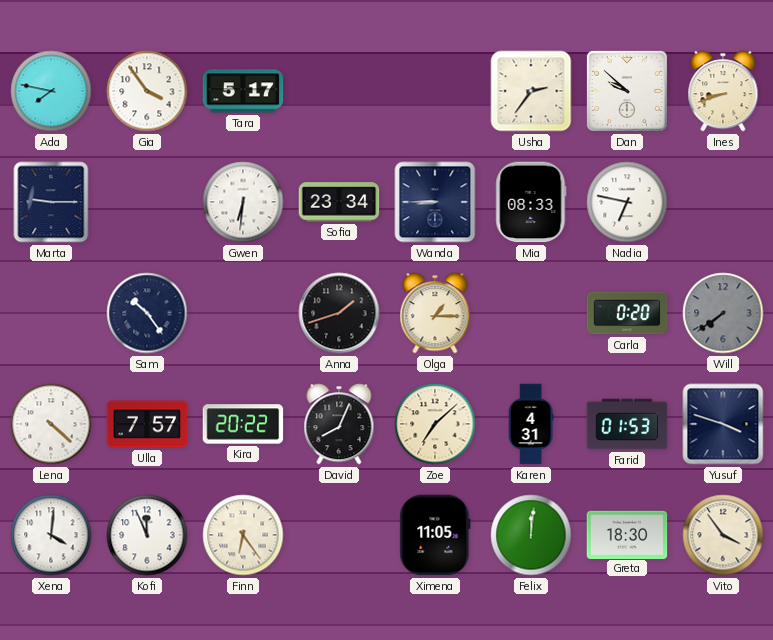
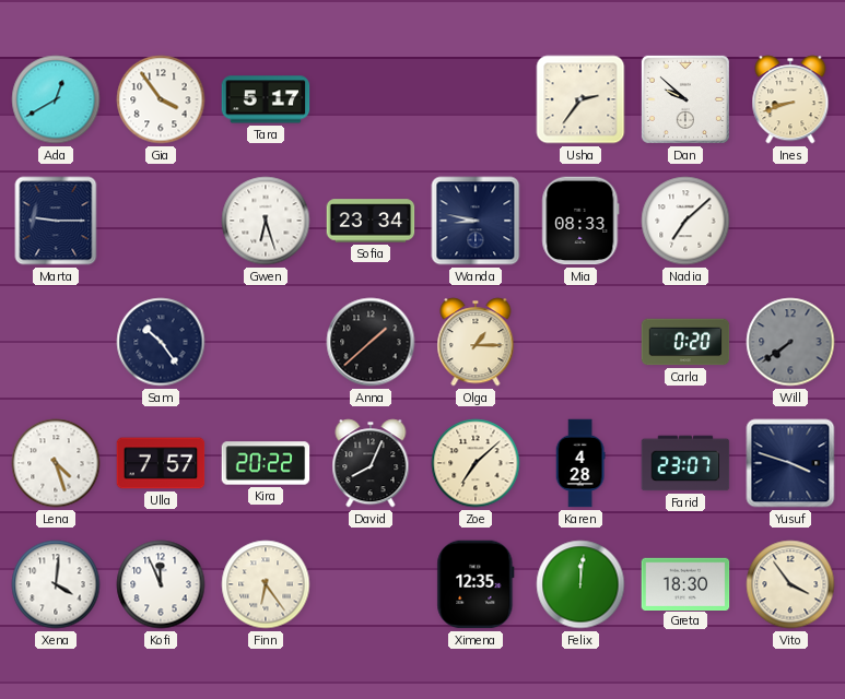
Ada: 7:47 -> 12:40 (56, 99)
Gwen: 6:31 -> 6:27 (266, 221)
Wanda: 8:45 -> 8:47 (476, 221)
Nadia: 6:47 -> 7:08 (685, 221)
Anna: 1:42 -> 1:38 (371, 342)
Lena: 4:22 -> 4:27 (56, 463)
Karen: 4:31 -> 4:28 (580, 463)
Farid: 01:53 -> 23:07 (685, 463)
Ximena: 11:05 -> 12:35 (476, 584)
